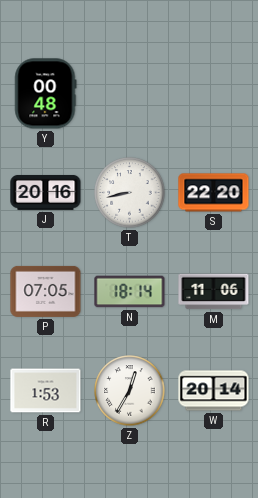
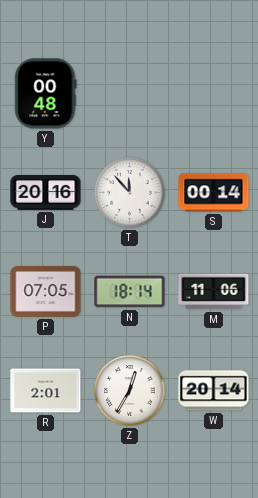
T: 8:43 -> 11:53 (130, 193)
S: 22:20 -> 00:14 (214, 193)
R: 1:53 -> 2:01 (46, 391)
